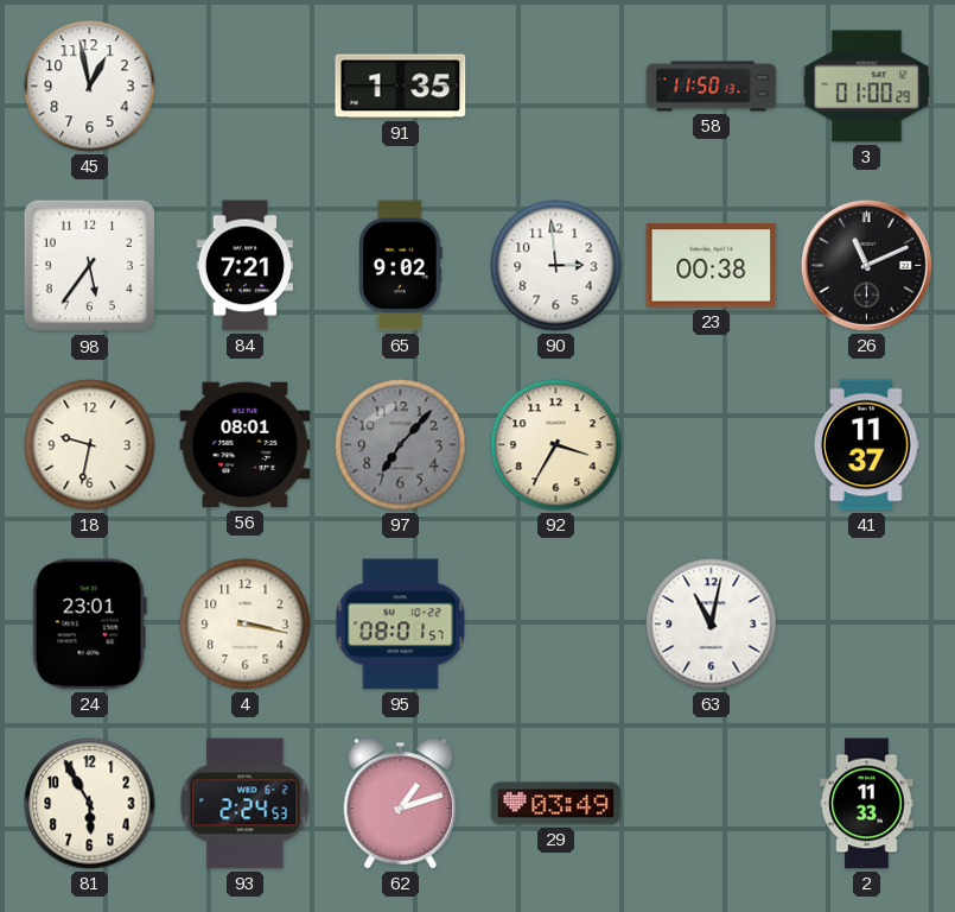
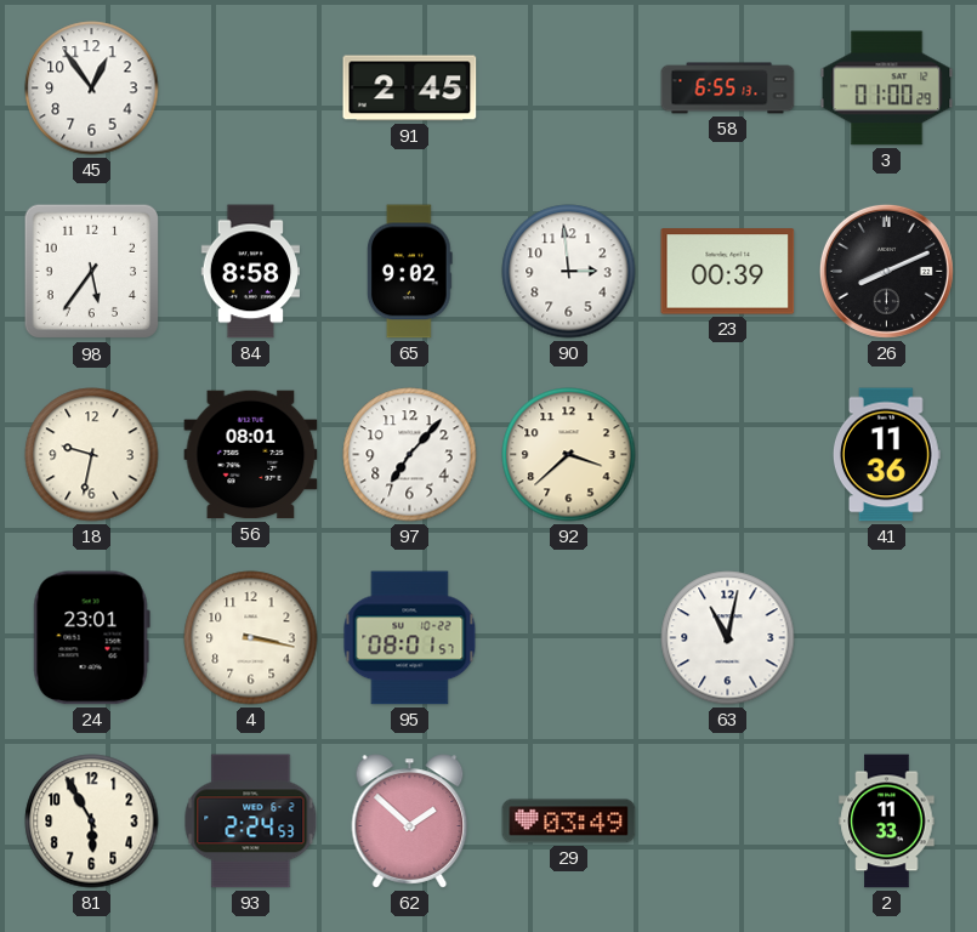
45: 12:58 -> 12:54 (92, 89)
91: 1:35 -> 2:45 (410, 89)
58: 11:50 -> 6:55 (728, 89)
84: 7:21 -> 8:58 (250, 272)
23: 00:38 -> 00:39 (728, 272)
26: 11:11 -> 8:11 (886, 271)
97 dial: grey -> white (410, 455)
92: 3:35 -> 3:38 (569, 455)
41: 11:37 -> 11:36 (886, 455)
62: 1:12 -> 1:52 (410, 822)
